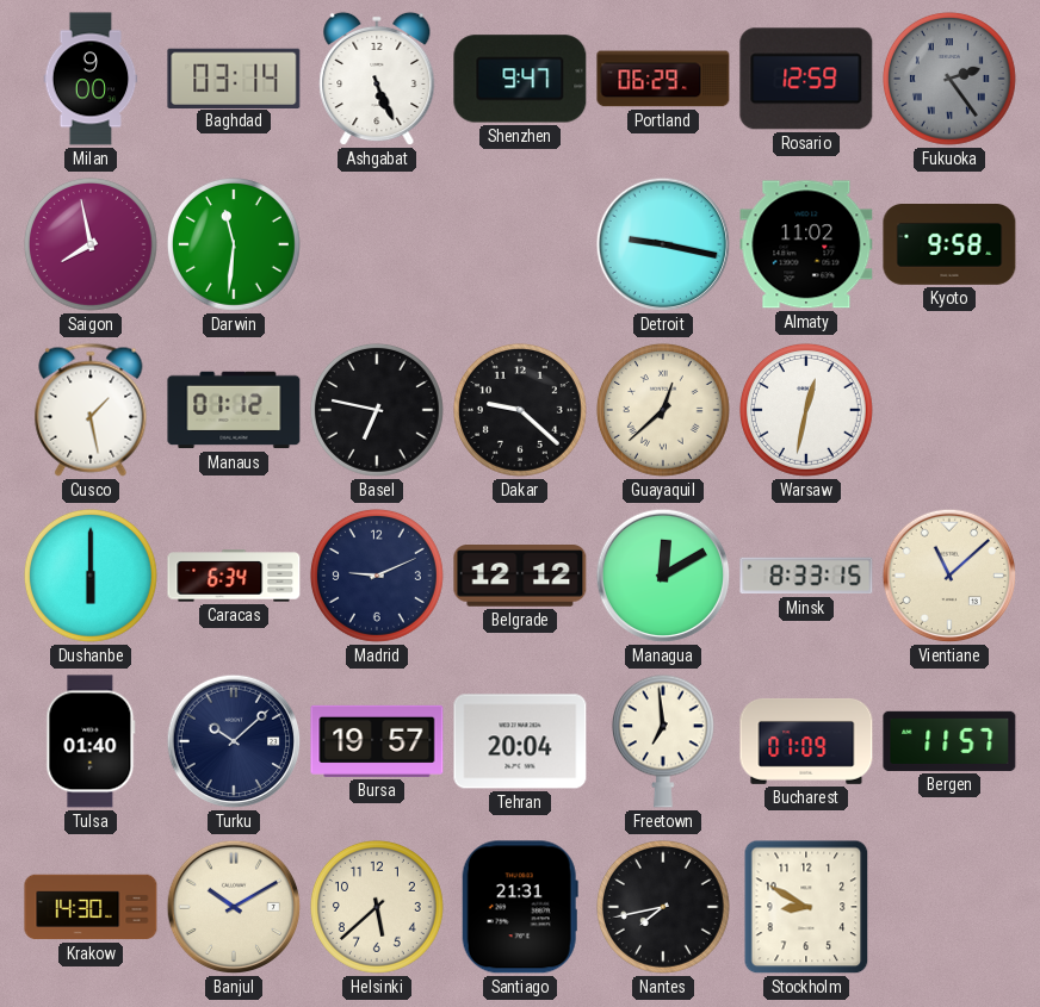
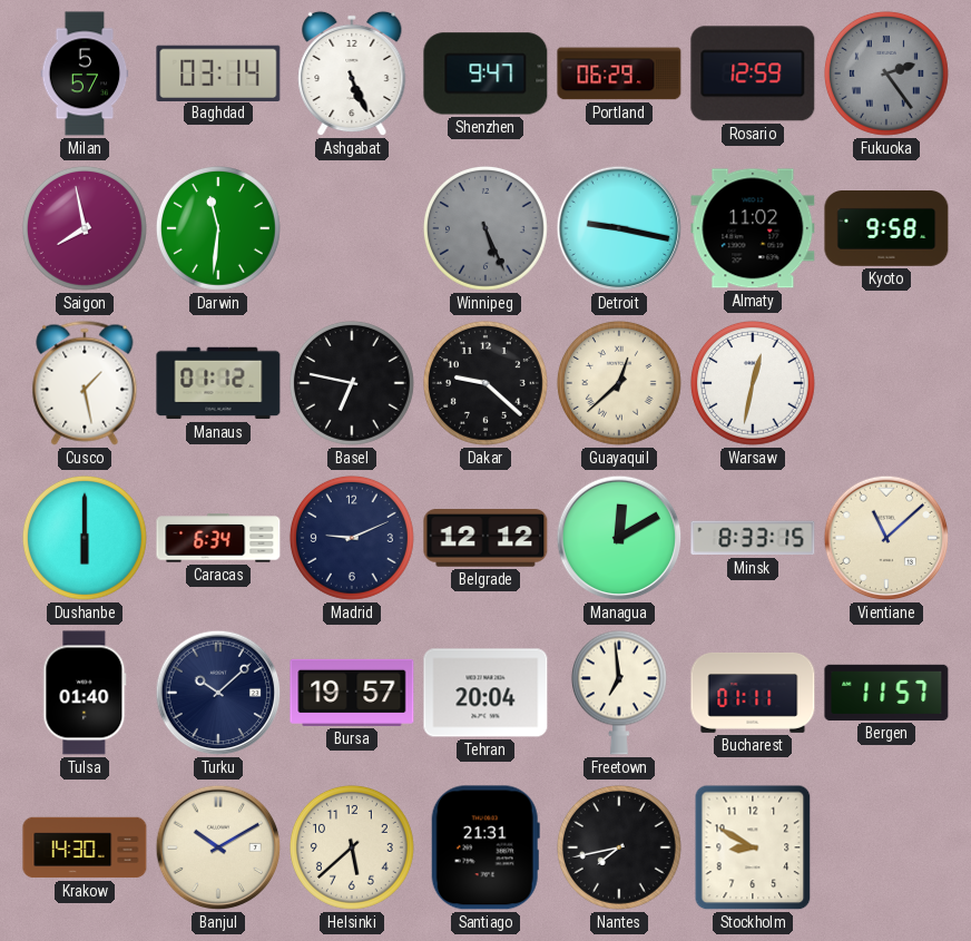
Milan: 9:00 -> 5:57 (85, 73)
Winnipeg: none -> 5:26 (485, 228)
Bucharest: 01:09 -> 01:11 (753, 693)
